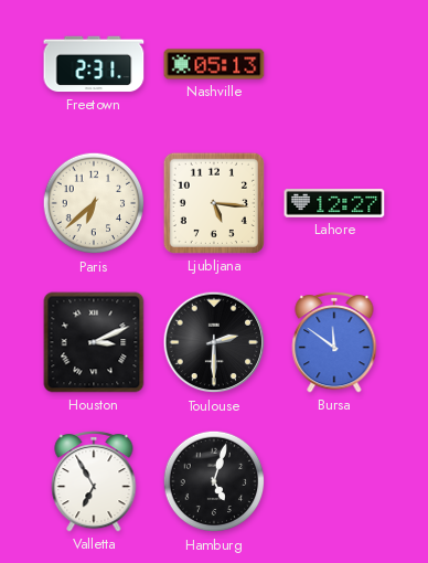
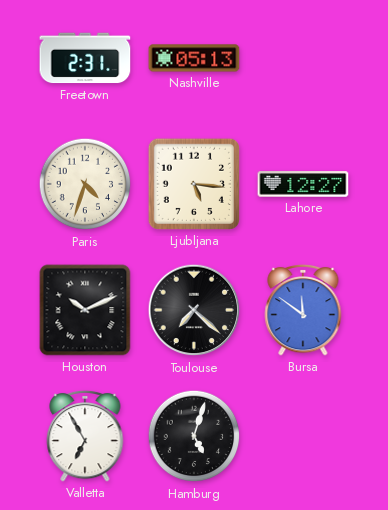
Paris: 6:38 -> 4:33 (85, 184)
Houston: 3:11 -> 10:11 (85, 310)
Toulouse: 2:30 -> 7:22 (194, 310)
